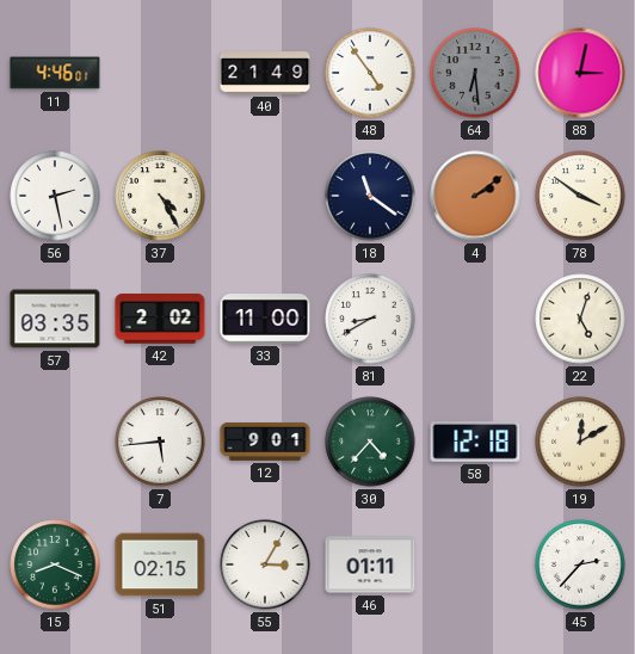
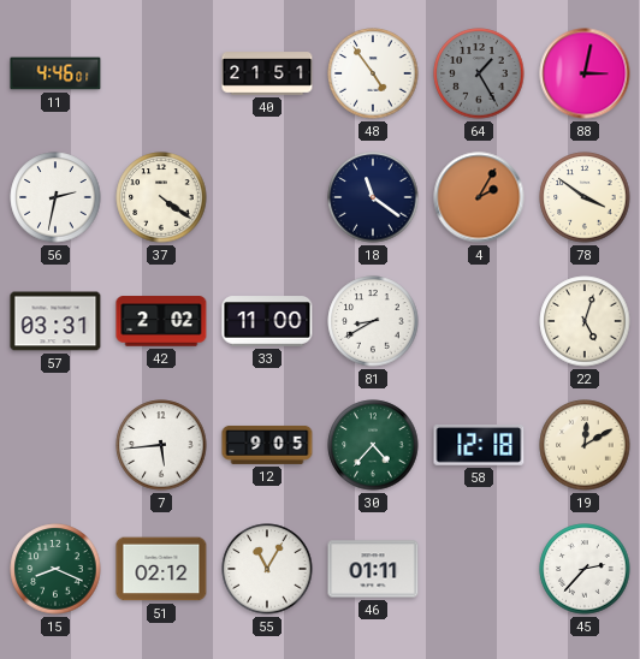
40: 21:49 -> 21:51 (267, 73)
64: 6:29 -> 1:25 (479, 73)
56: 2:28 -> 2:32 (55, 197)
37: 4:25 -> 4:21 (161, 197)
4: 2:09 -> 2:05 (479, 197)
57: 03:35 -> 03:31 (55, 321)
12: 9:01 -> 9:05 (267, 445)
51: 02:15 -> 02:12 (161, 569)
55: 3:05 -> 11:05 (267, 569)
